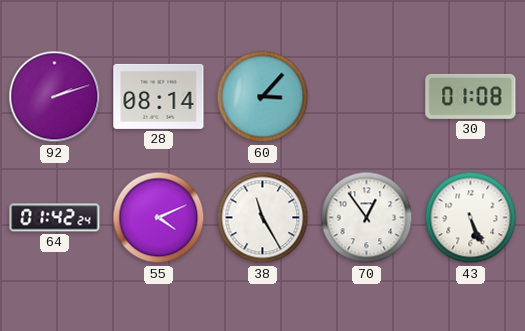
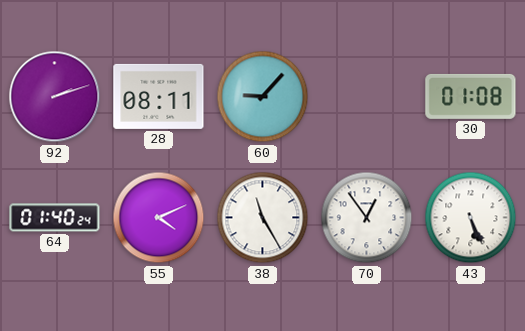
28: 08:14 -> 08:11 (159, 96)
60: 3:07 -> 9:07 (263, 97)
64: 01:42 -> 01:40 (55, 218)
